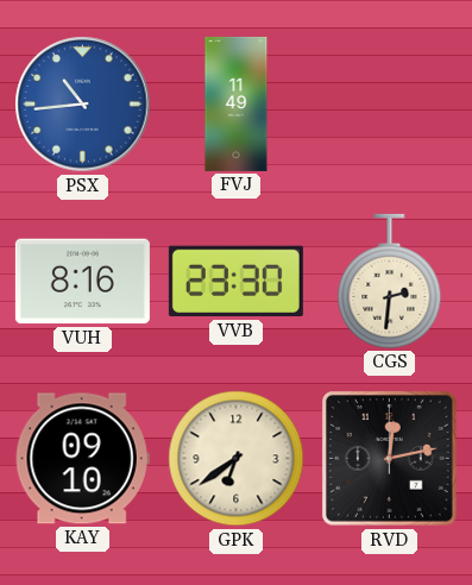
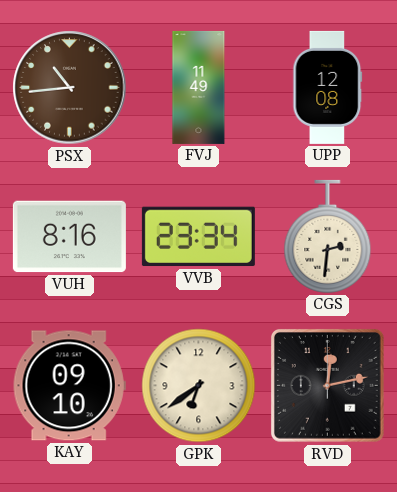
PSX dial: blue -> brown (70, 88)
UPP: none -> 12:08 (328, 87)
VVB: 23:30 -> 23:34 (198, 237)
